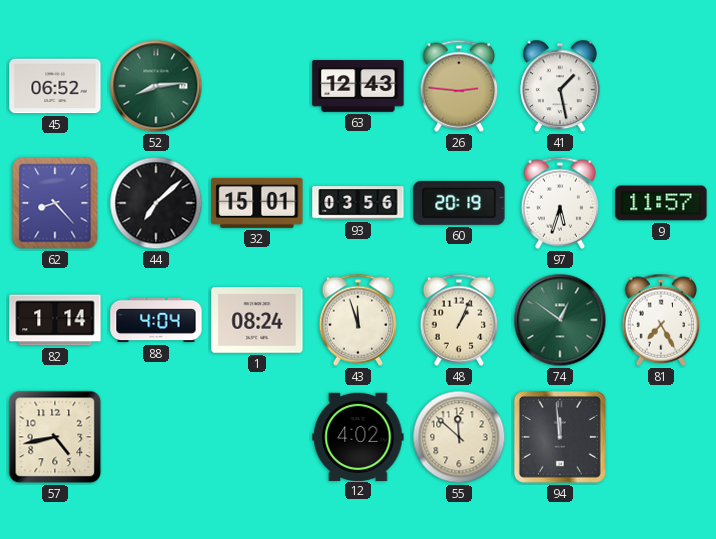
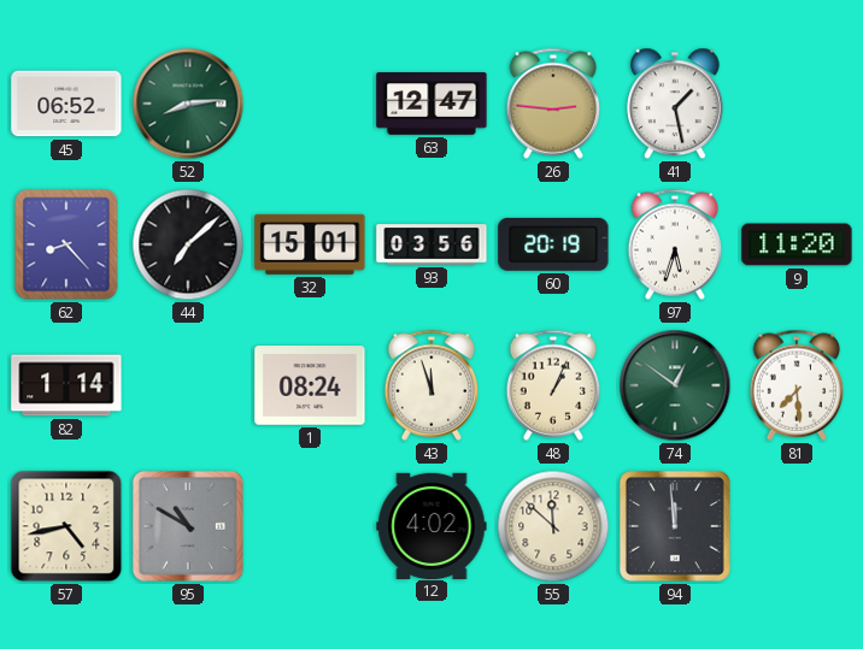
63: 12:43 -> 12:47 (431, 104)
9: 11:57 -> 11:20 (797, 244)
88: 4:04 -> none (156, 320)
81: 7:25 -> 7:29 (797, 385)
95: none -> 10:50 (188, 526)
